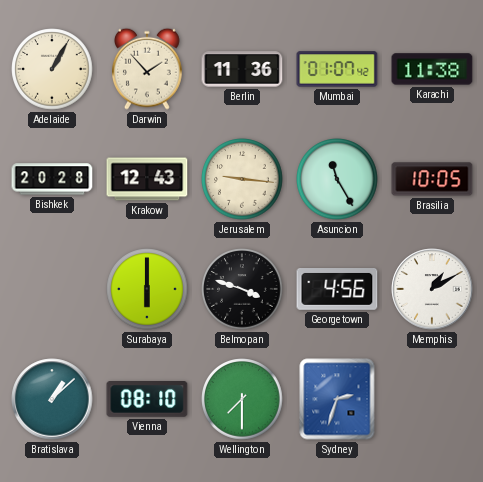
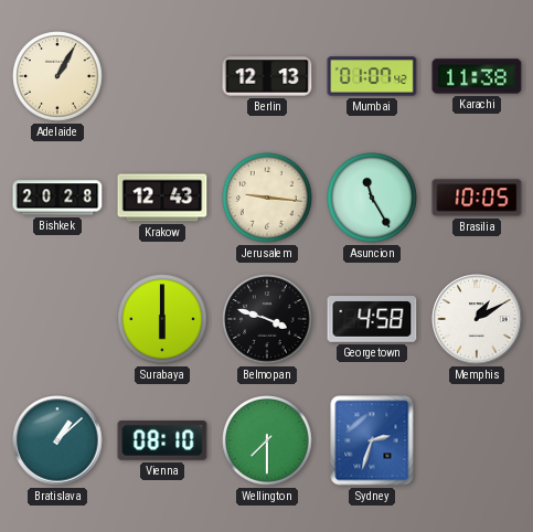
Darwin: 1:53 -> none (148, 69)
Berlin: 11:36 -> 12:13 (267, 76)
Georgetown: 4:56 -> 4:58 (372, 320)
